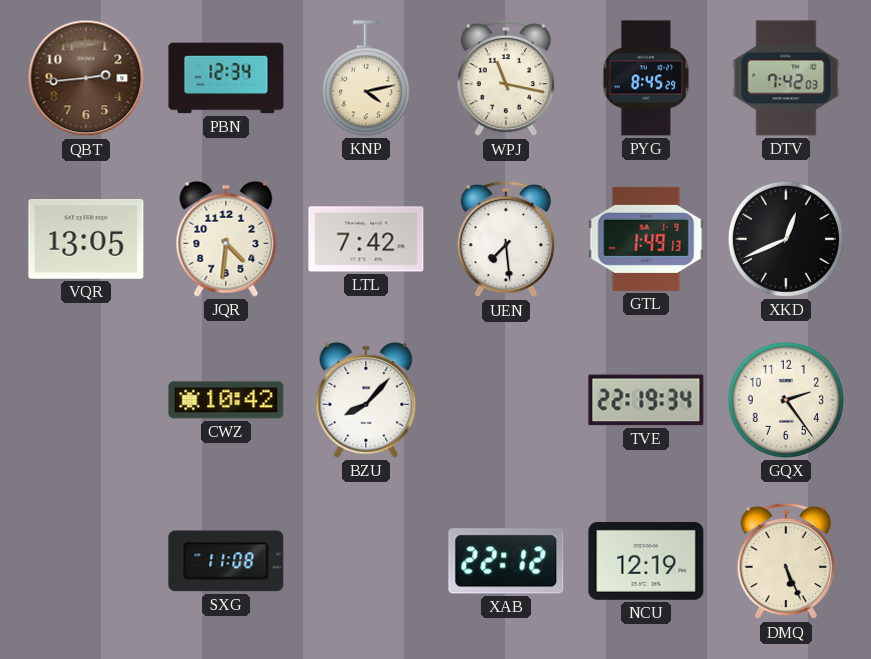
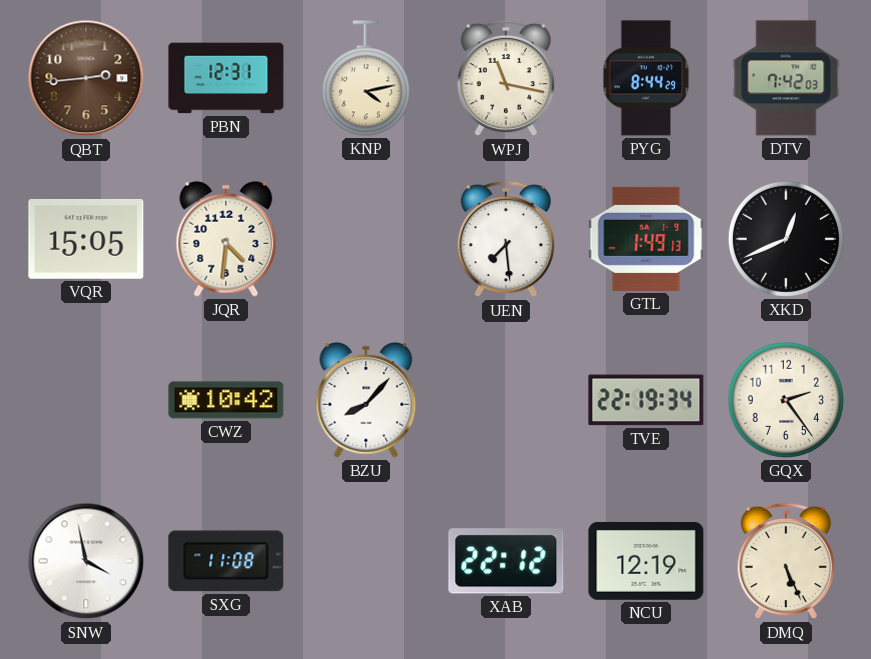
PBN: 12:34 -> 12:31 (226, 78)
PYG: 8:45 -> 8:44 (646, 78)
VQR: 13:05 -> 15:05 (86, 240)
LTL: 7:42 -> none (366, 239)
SNW: none -> 3:58 (86, 561)
